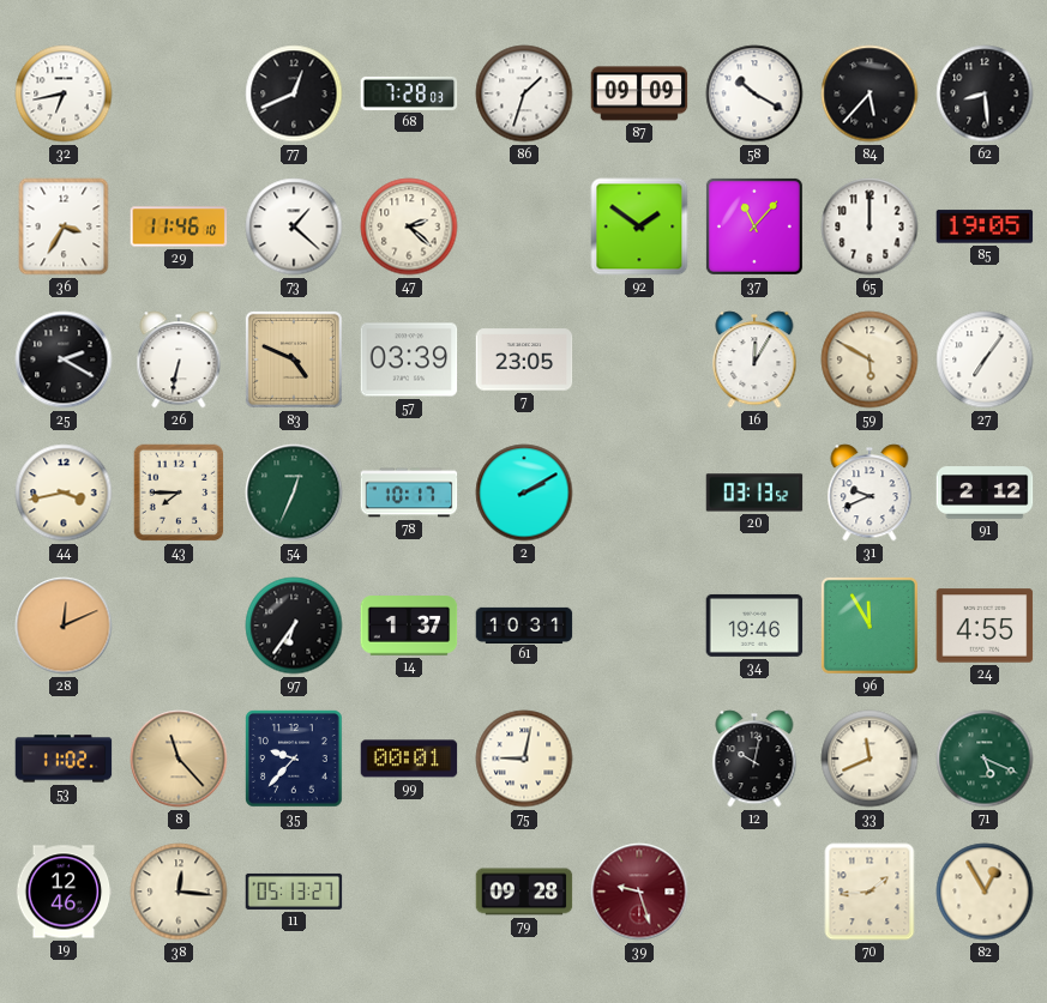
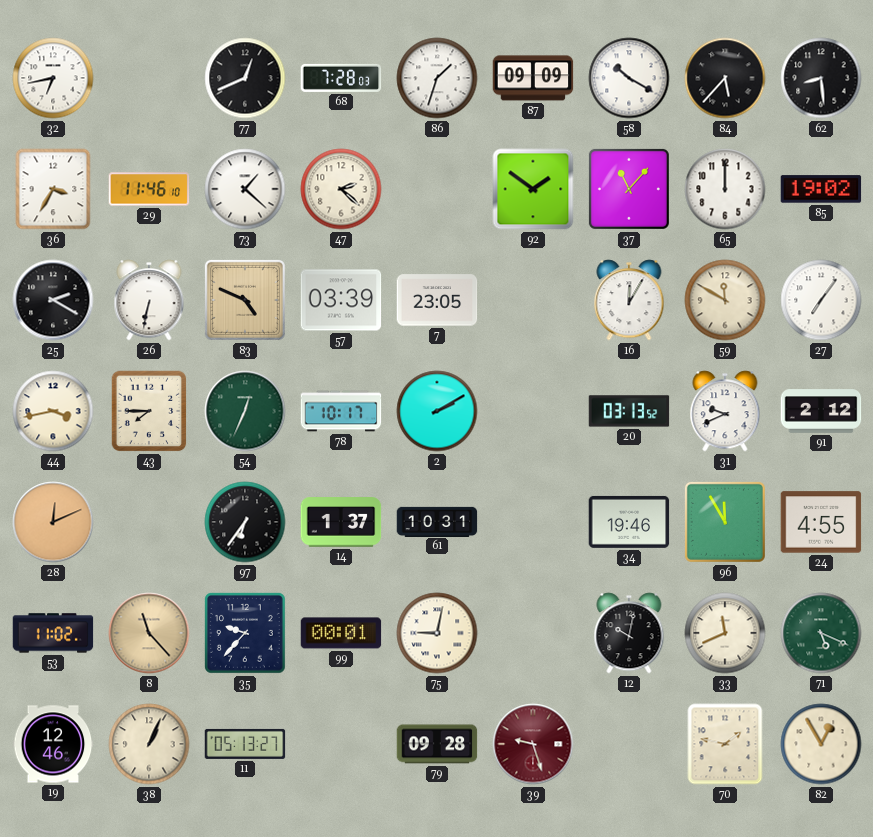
85: 19:05 -> 19:02 (821, 189)
59: 5:50 -> 11:50 (725, 300)
38: 12:16 -> 1:04 (149, 744)
70: 1:44 -> 1:47 (725, 744)
